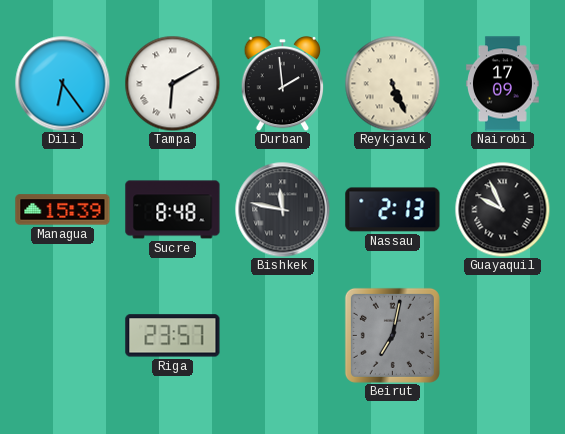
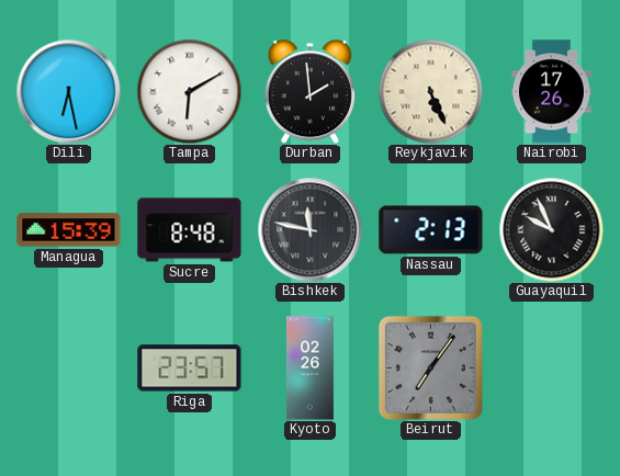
Dili: 6:24 -> 6:28 (68, 91)
Nairobi: 17:09 -> 17:26 (551, 92)
Kyoto: none -> 02:26 (309, 369)
Beirut: 7:02 -> 7:06 (430, 367)
